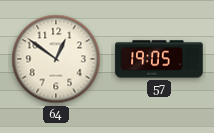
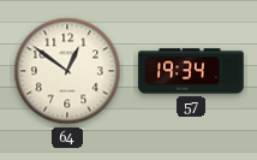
57: 19:05 -> 19:34 (191, 71)
